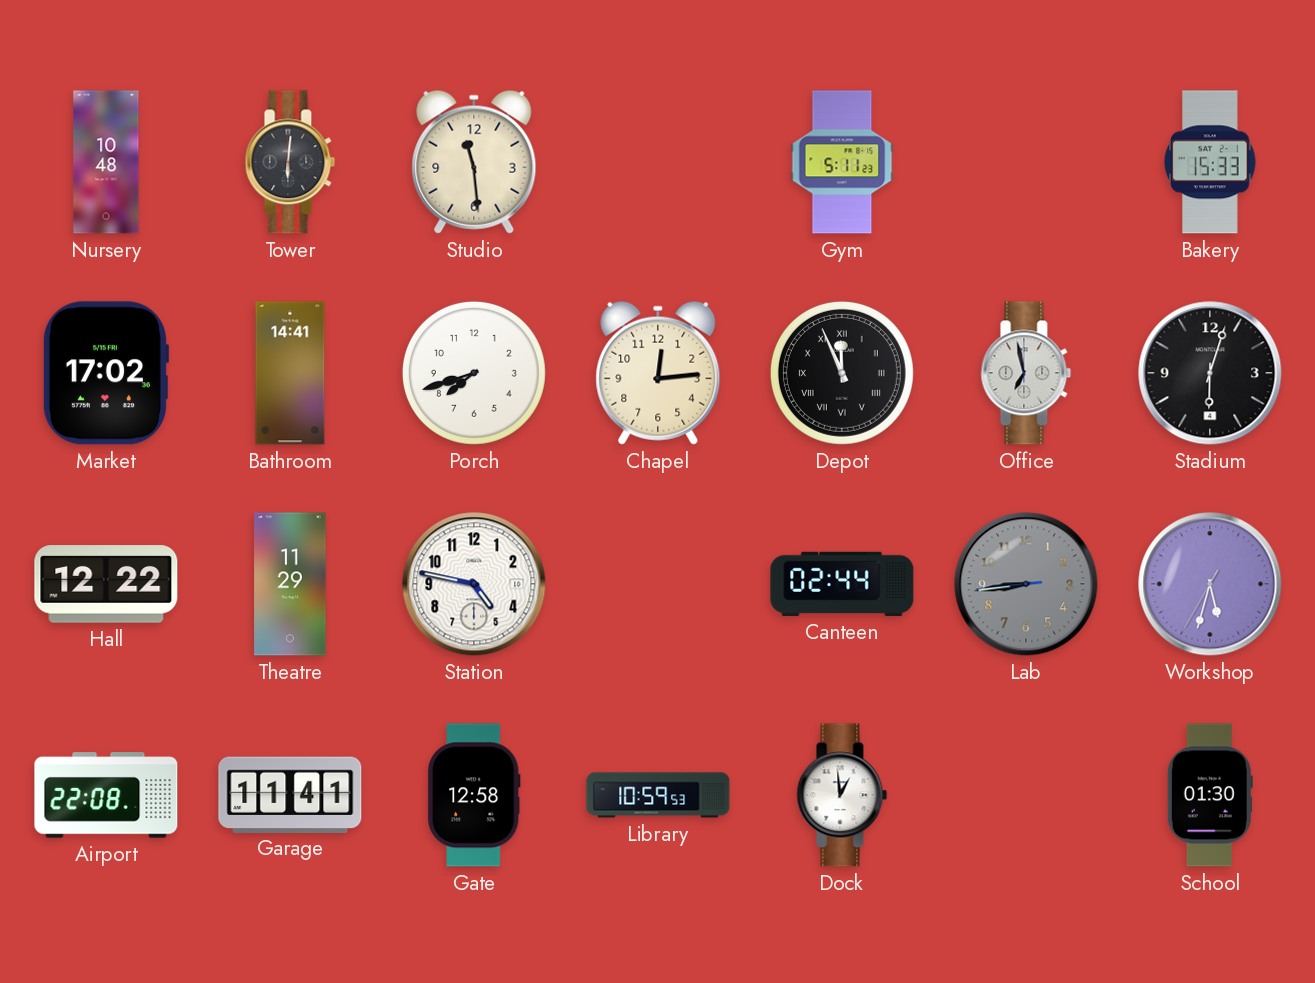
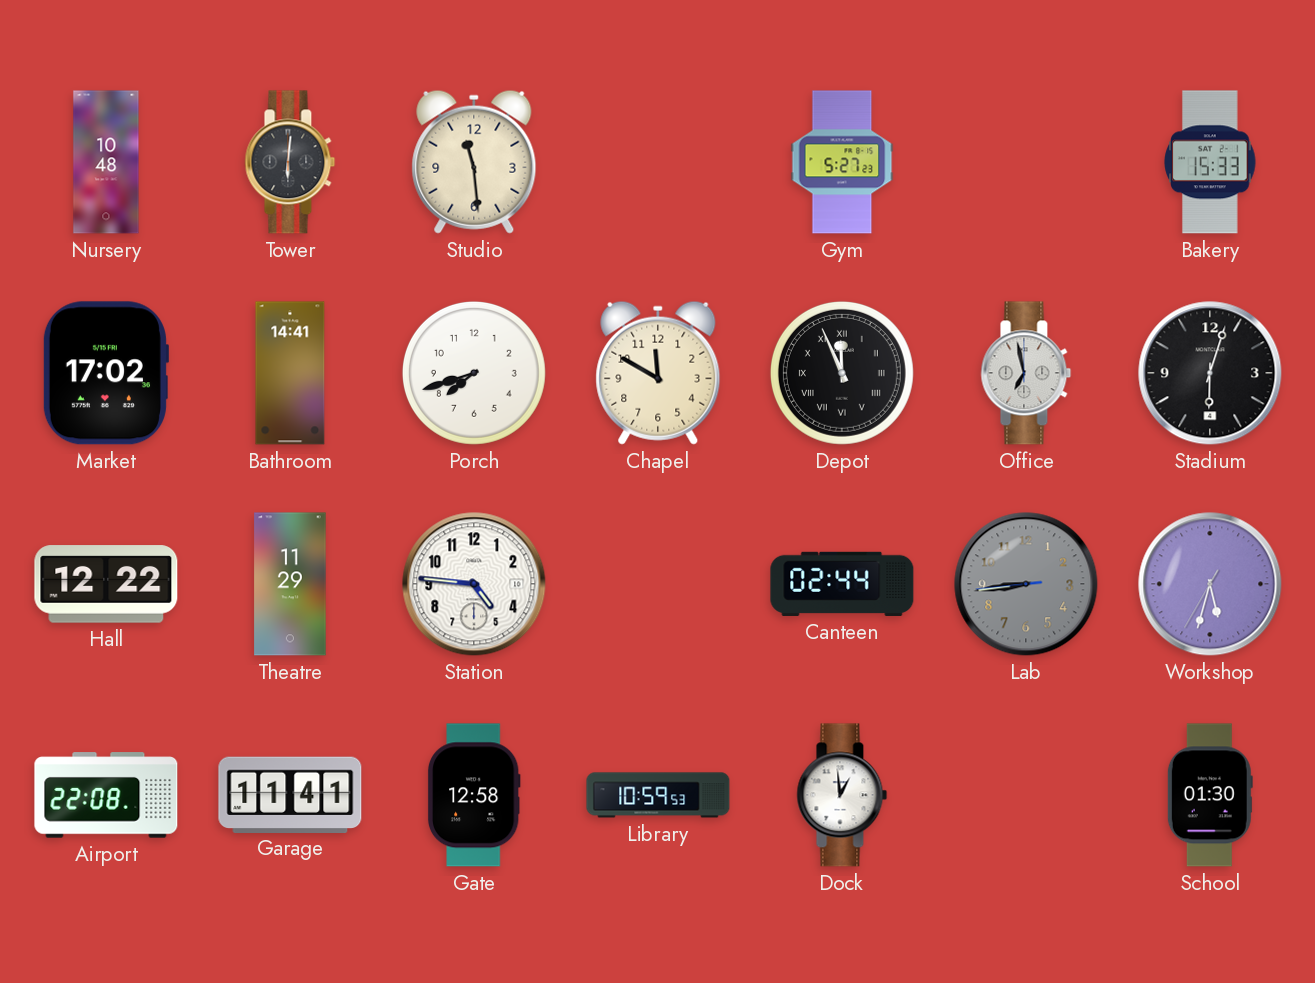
Gym: 5:11 -> 5:27 (842, 162)
Chapel: 12:14 -> 11:50 (658, 373)
Station: 4:47 -> 4:46 (474, 584)
